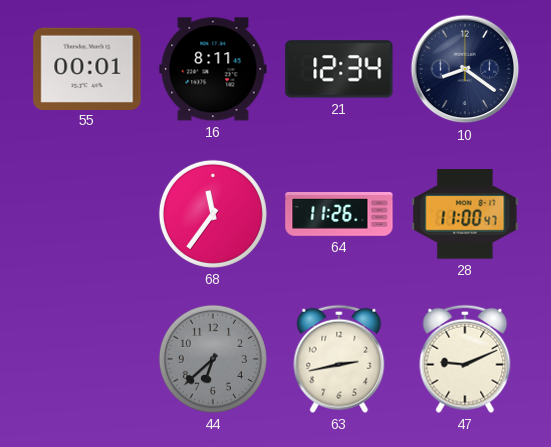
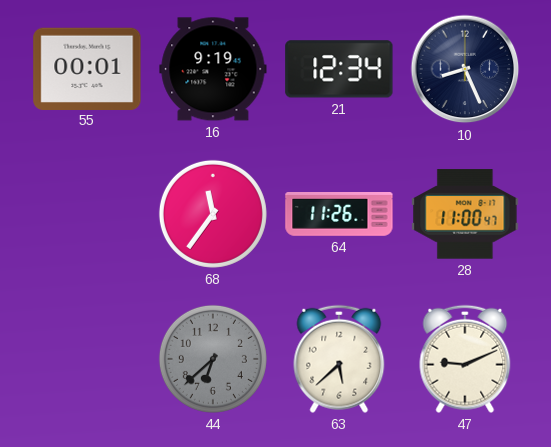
16: 8:11 -> 9:19 (213, 69)
10: 8:21 -> 8:26 (465, 69)
63: 2:43 -> 5:38 (339, 359)
